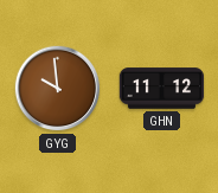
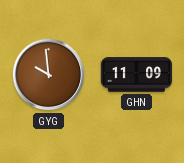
GHN: 11:12 -> 11:09 (137, 75)
